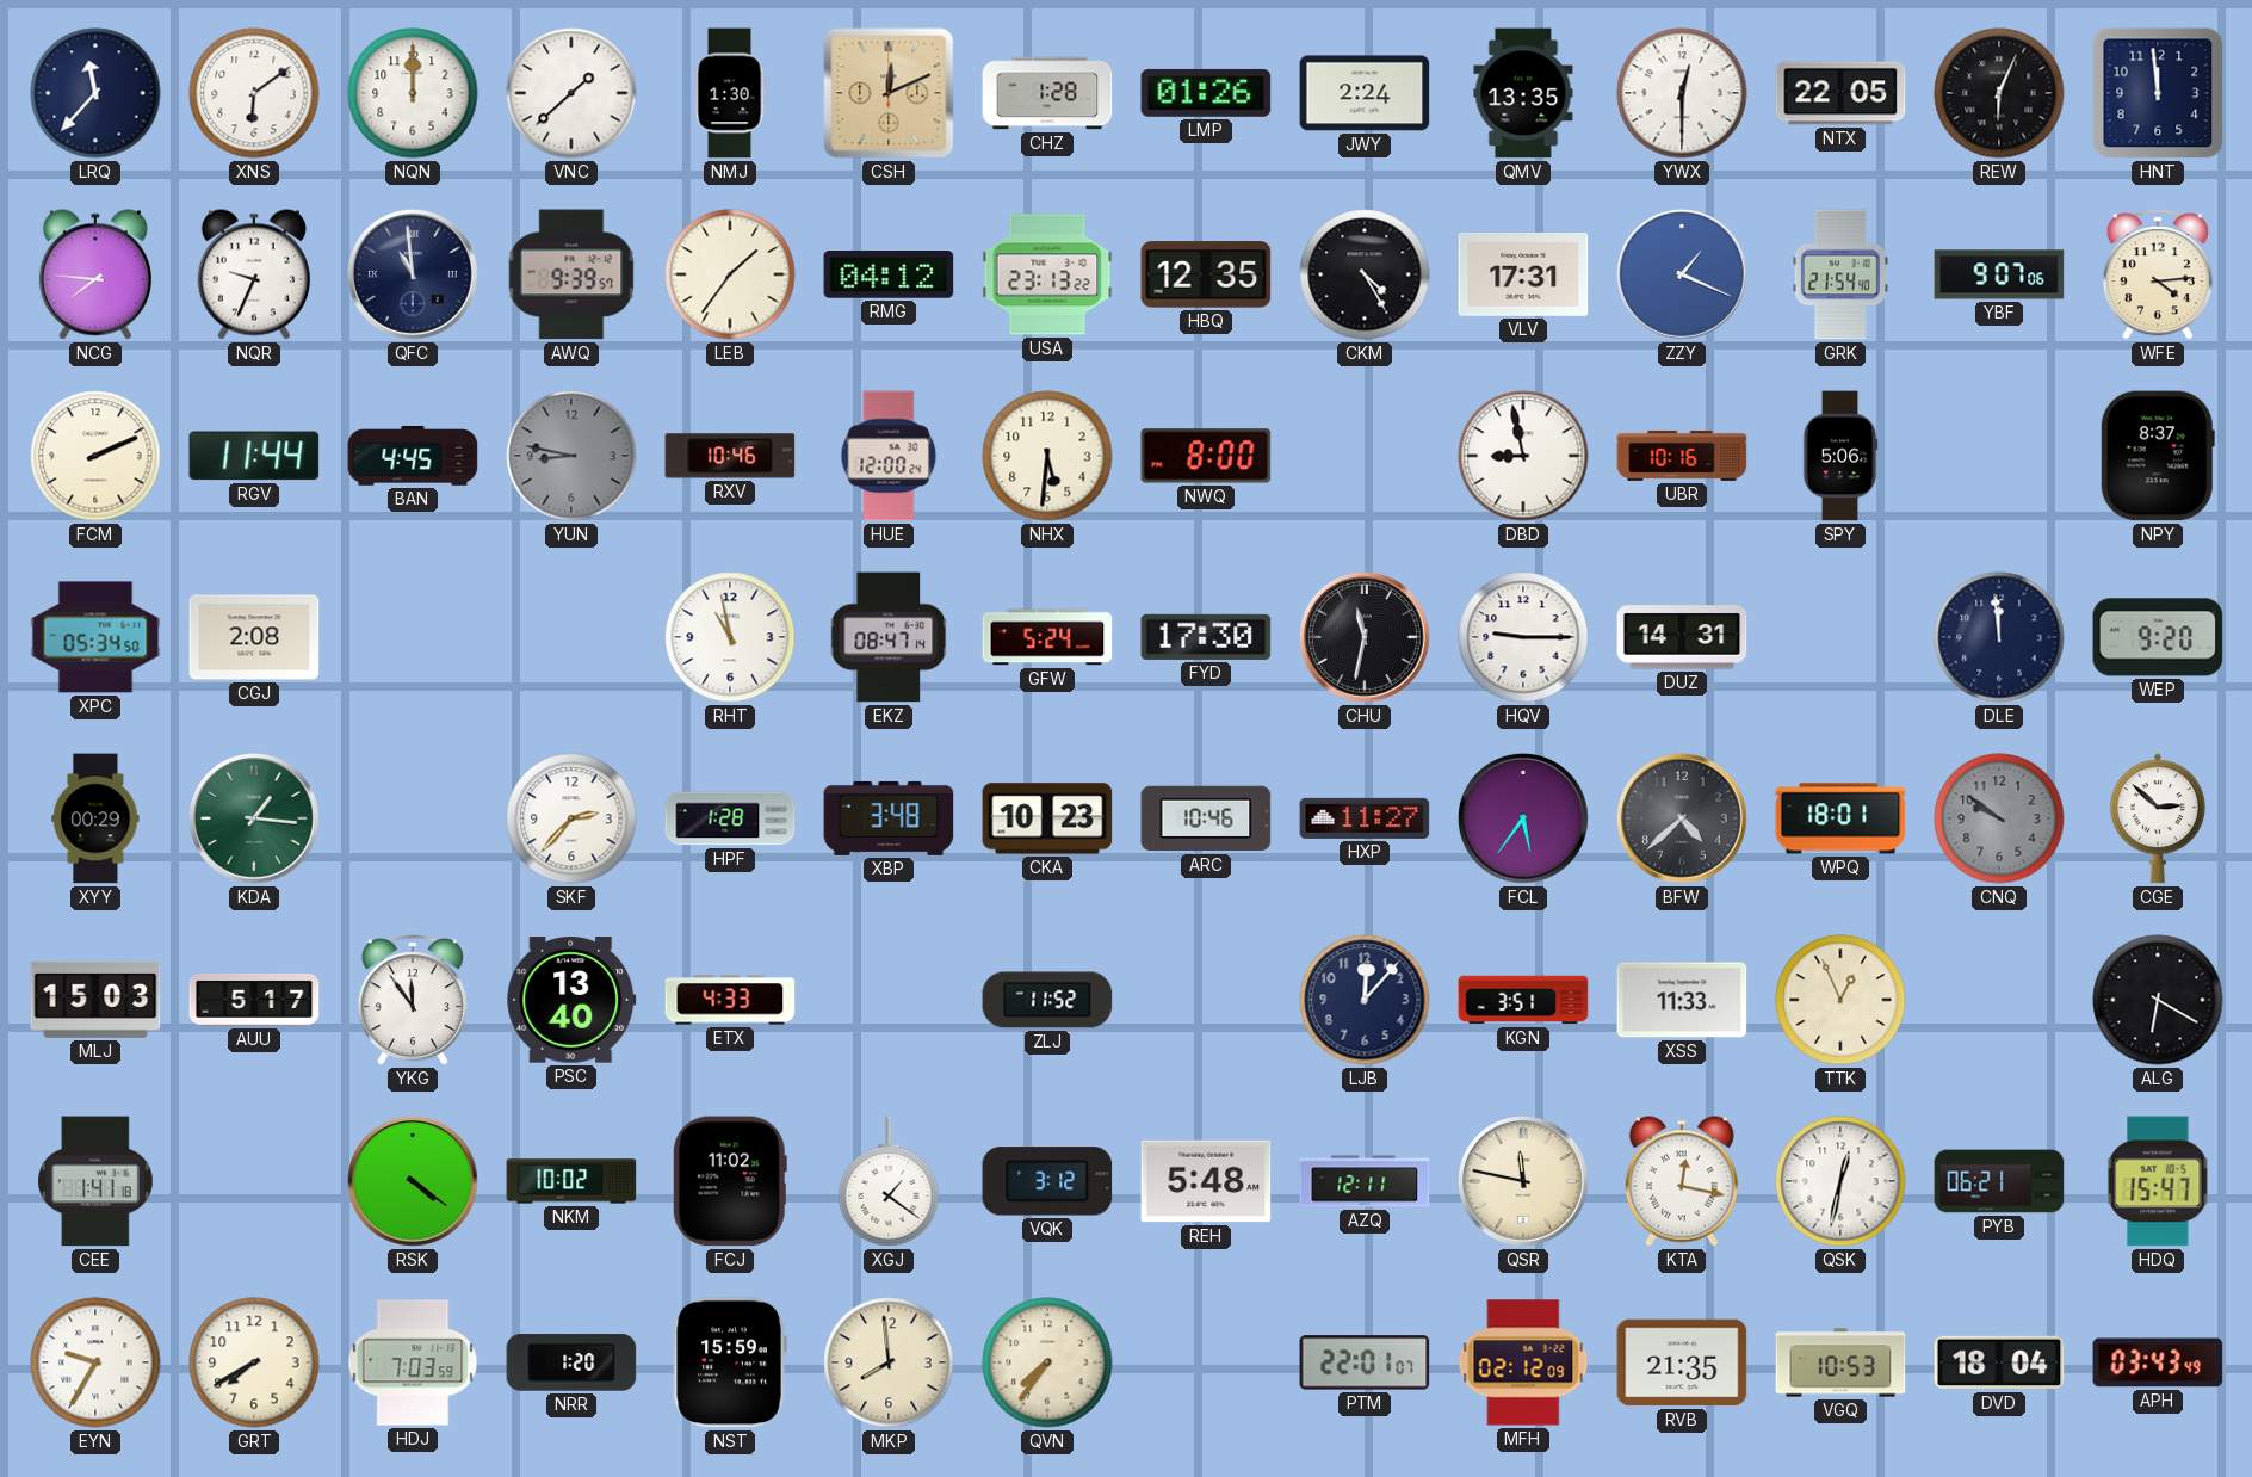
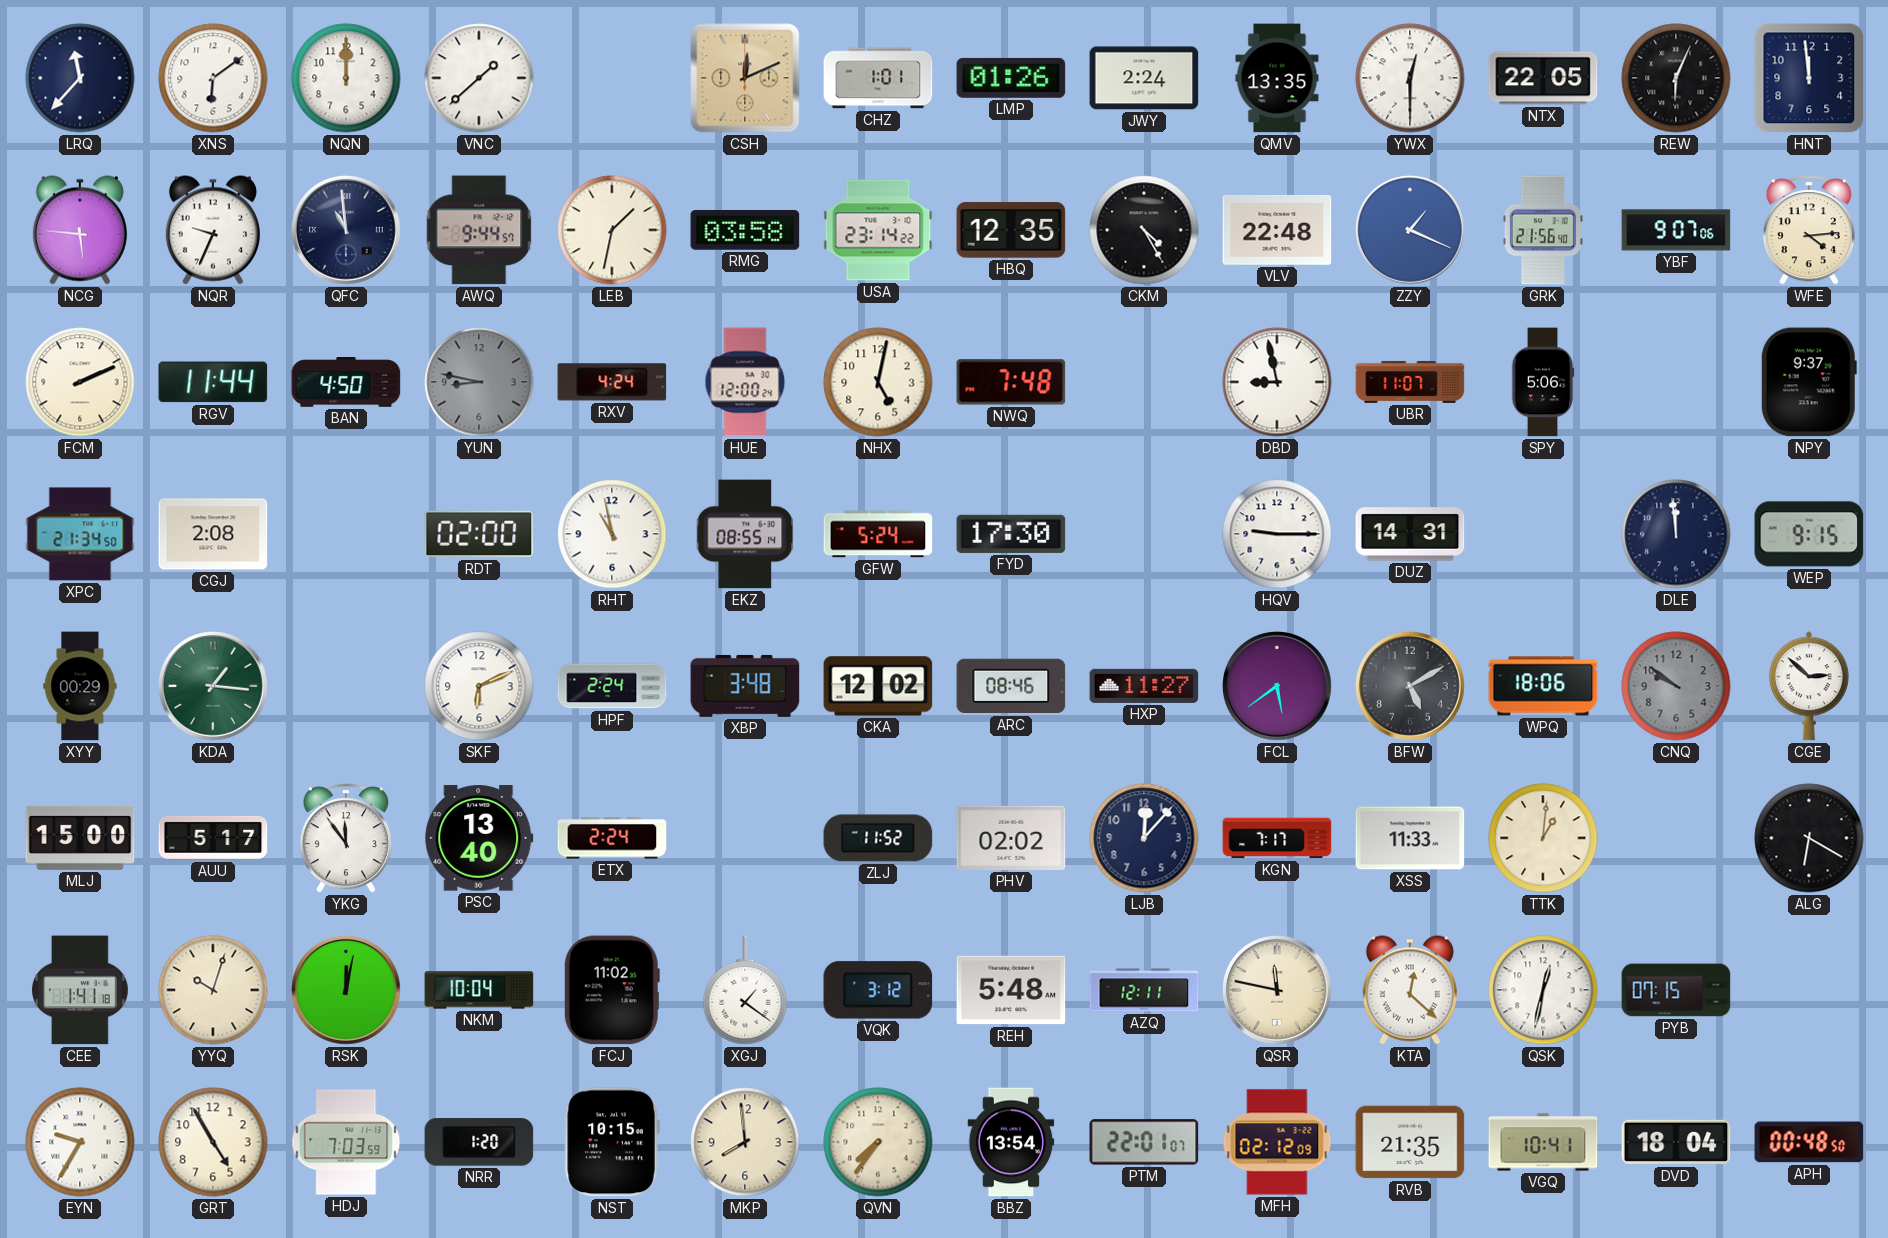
NMJ: 1:30 -> none (730, 93)
CHZ: 1:28 -> 1:01 (878, 78)
NCG: 7:46 -> 5:46 (80, 230)
AWQ: 9:39 -> 9:44 (479, 230)
LEB: 1:36 -> 1:32 (612, 230)
RMG: 04:12 -> 03:58 (745, 231)
USA: 23:13 -> 23:14 (878, 230)
VLV: 17:31 -> 22:48 (1277, 230)
GRK: 21:54 -> 21:56 (1543, 230)
BAN: 4:45 -> 4:50 (346, 383)
RXV: 10:46 -> 4:24 (612, 382)
NHX: 5:31 -> 5:02 (878, 382)
NWQ: 8:00 -> 7:48 (1011, 382)
UBR: 10:16 -> 11:07 (1410, 382)
NPY: 8:37 -> 9:37 (1809, 382)
XPC: 05:34 -> 21:34 (80, 534)
RDT: none -> 02:00 (479, 534)
EKZ: 08:47 -> 08:55 (745, 534)
CHU: 11:32 -> none (1366, 638)
WEP: 9:20 -> 9:15 (1809, 534)
SKF: 2:37 -> 6:11 (479, 686)
HPF: 1:28 -> 2:24 (612, 686)
CKA: 10:23 -> 12:02 (878, 686)
ARC: 10:46 -> 08:46 (1011, 686)
FCL: 5:36 -> 5:39 (1278, 687)
BFW: 4:38 -> 5:10 (1411, 687)
WPQ: 18:01 -> 18:06 (1543, 686)
MLJ: 15:03 -> 15:00 (80, 838)
ETX: 4:33 -> 2:24 (612, 838)
PHV: none -> 02:02 (1011, 838)
KGN: 3:51 -> 7:17 (1277, 838)
TTK: 12:56 -> 1:01 (1543, 838)
YYQ: none -> 10:03 (213, 990)
RSK: 4:21 -> 12:02 (347, 991)
NKM: 10:02 -> 10:04 (479, 990)
KTA: 12:17 -> 12:22 (1410, 990)
PYB: 06:21 -> 07:15 (1676, 990)
HDQ: 15:47 -> none (2158, 1181)
GRT: 7:40 -> 4:55 (213, 1142)
NST: 15:59 -> 10:15 (612, 1142)
BBZ: none -> 13:54 (1011, 1142)
VGQ: 10:53 -> 10:41 (1543, 1142)
APH: 03:43 -> 00:48 (1809, 1142)
